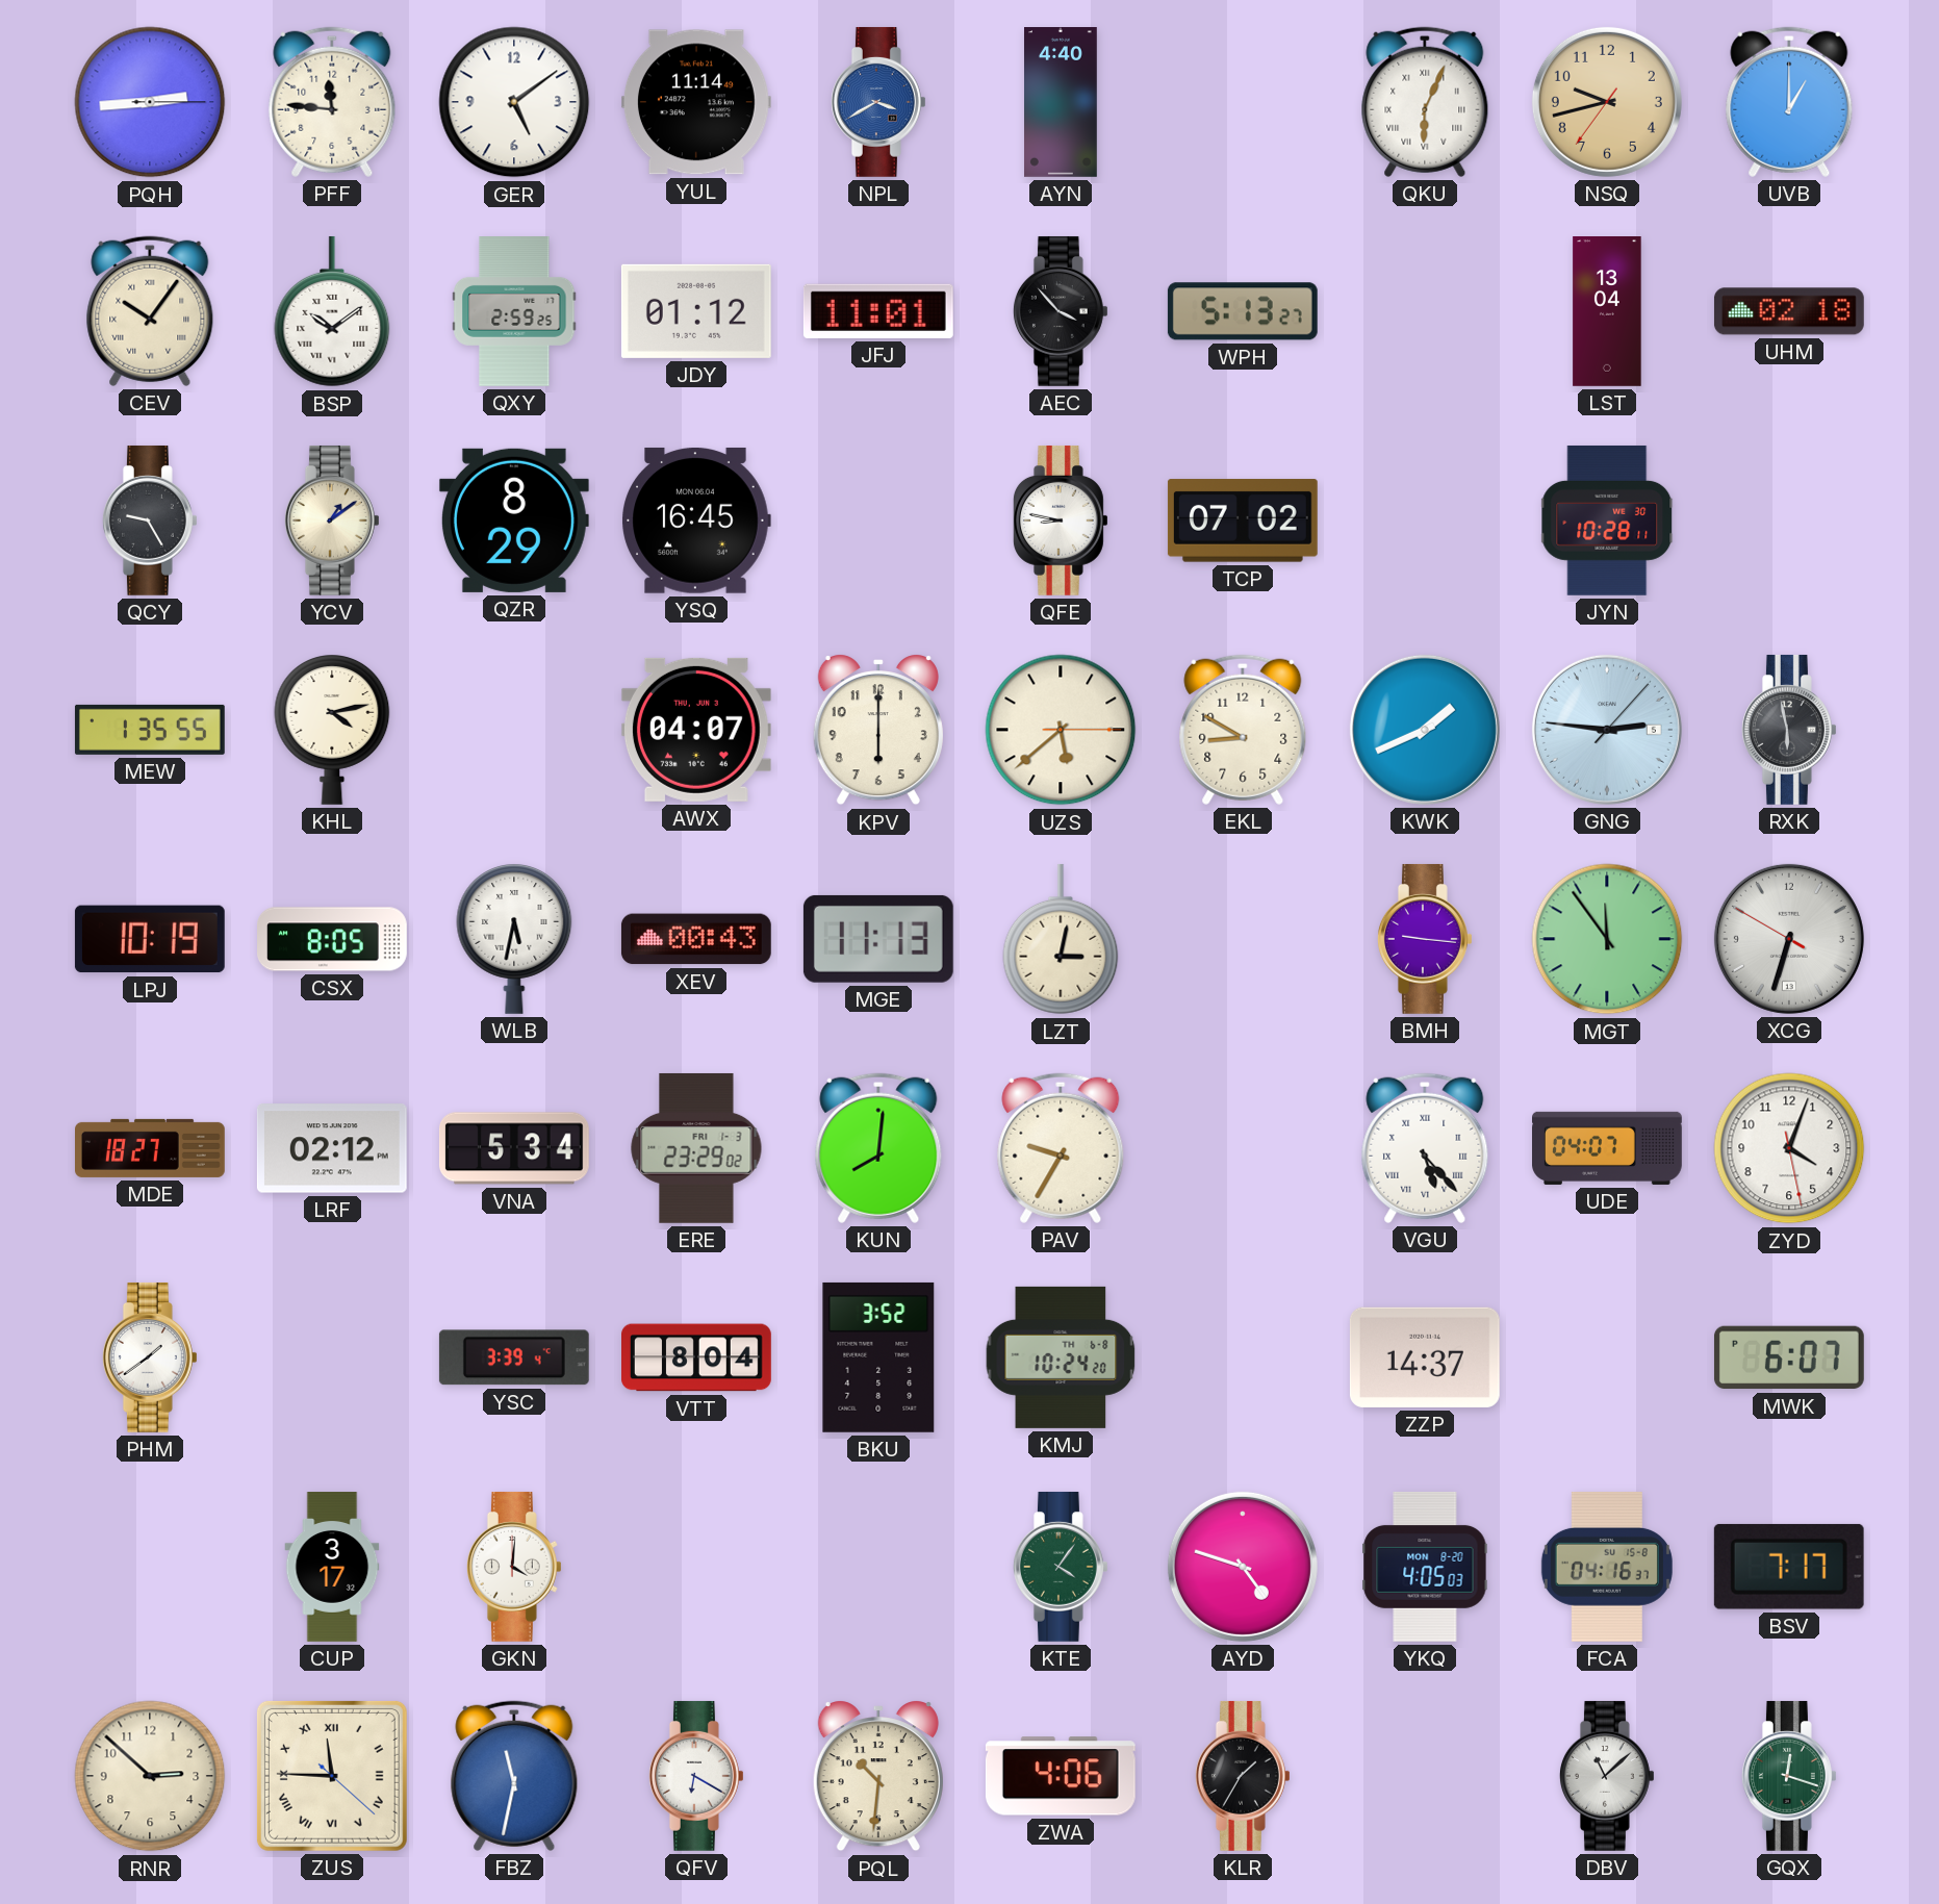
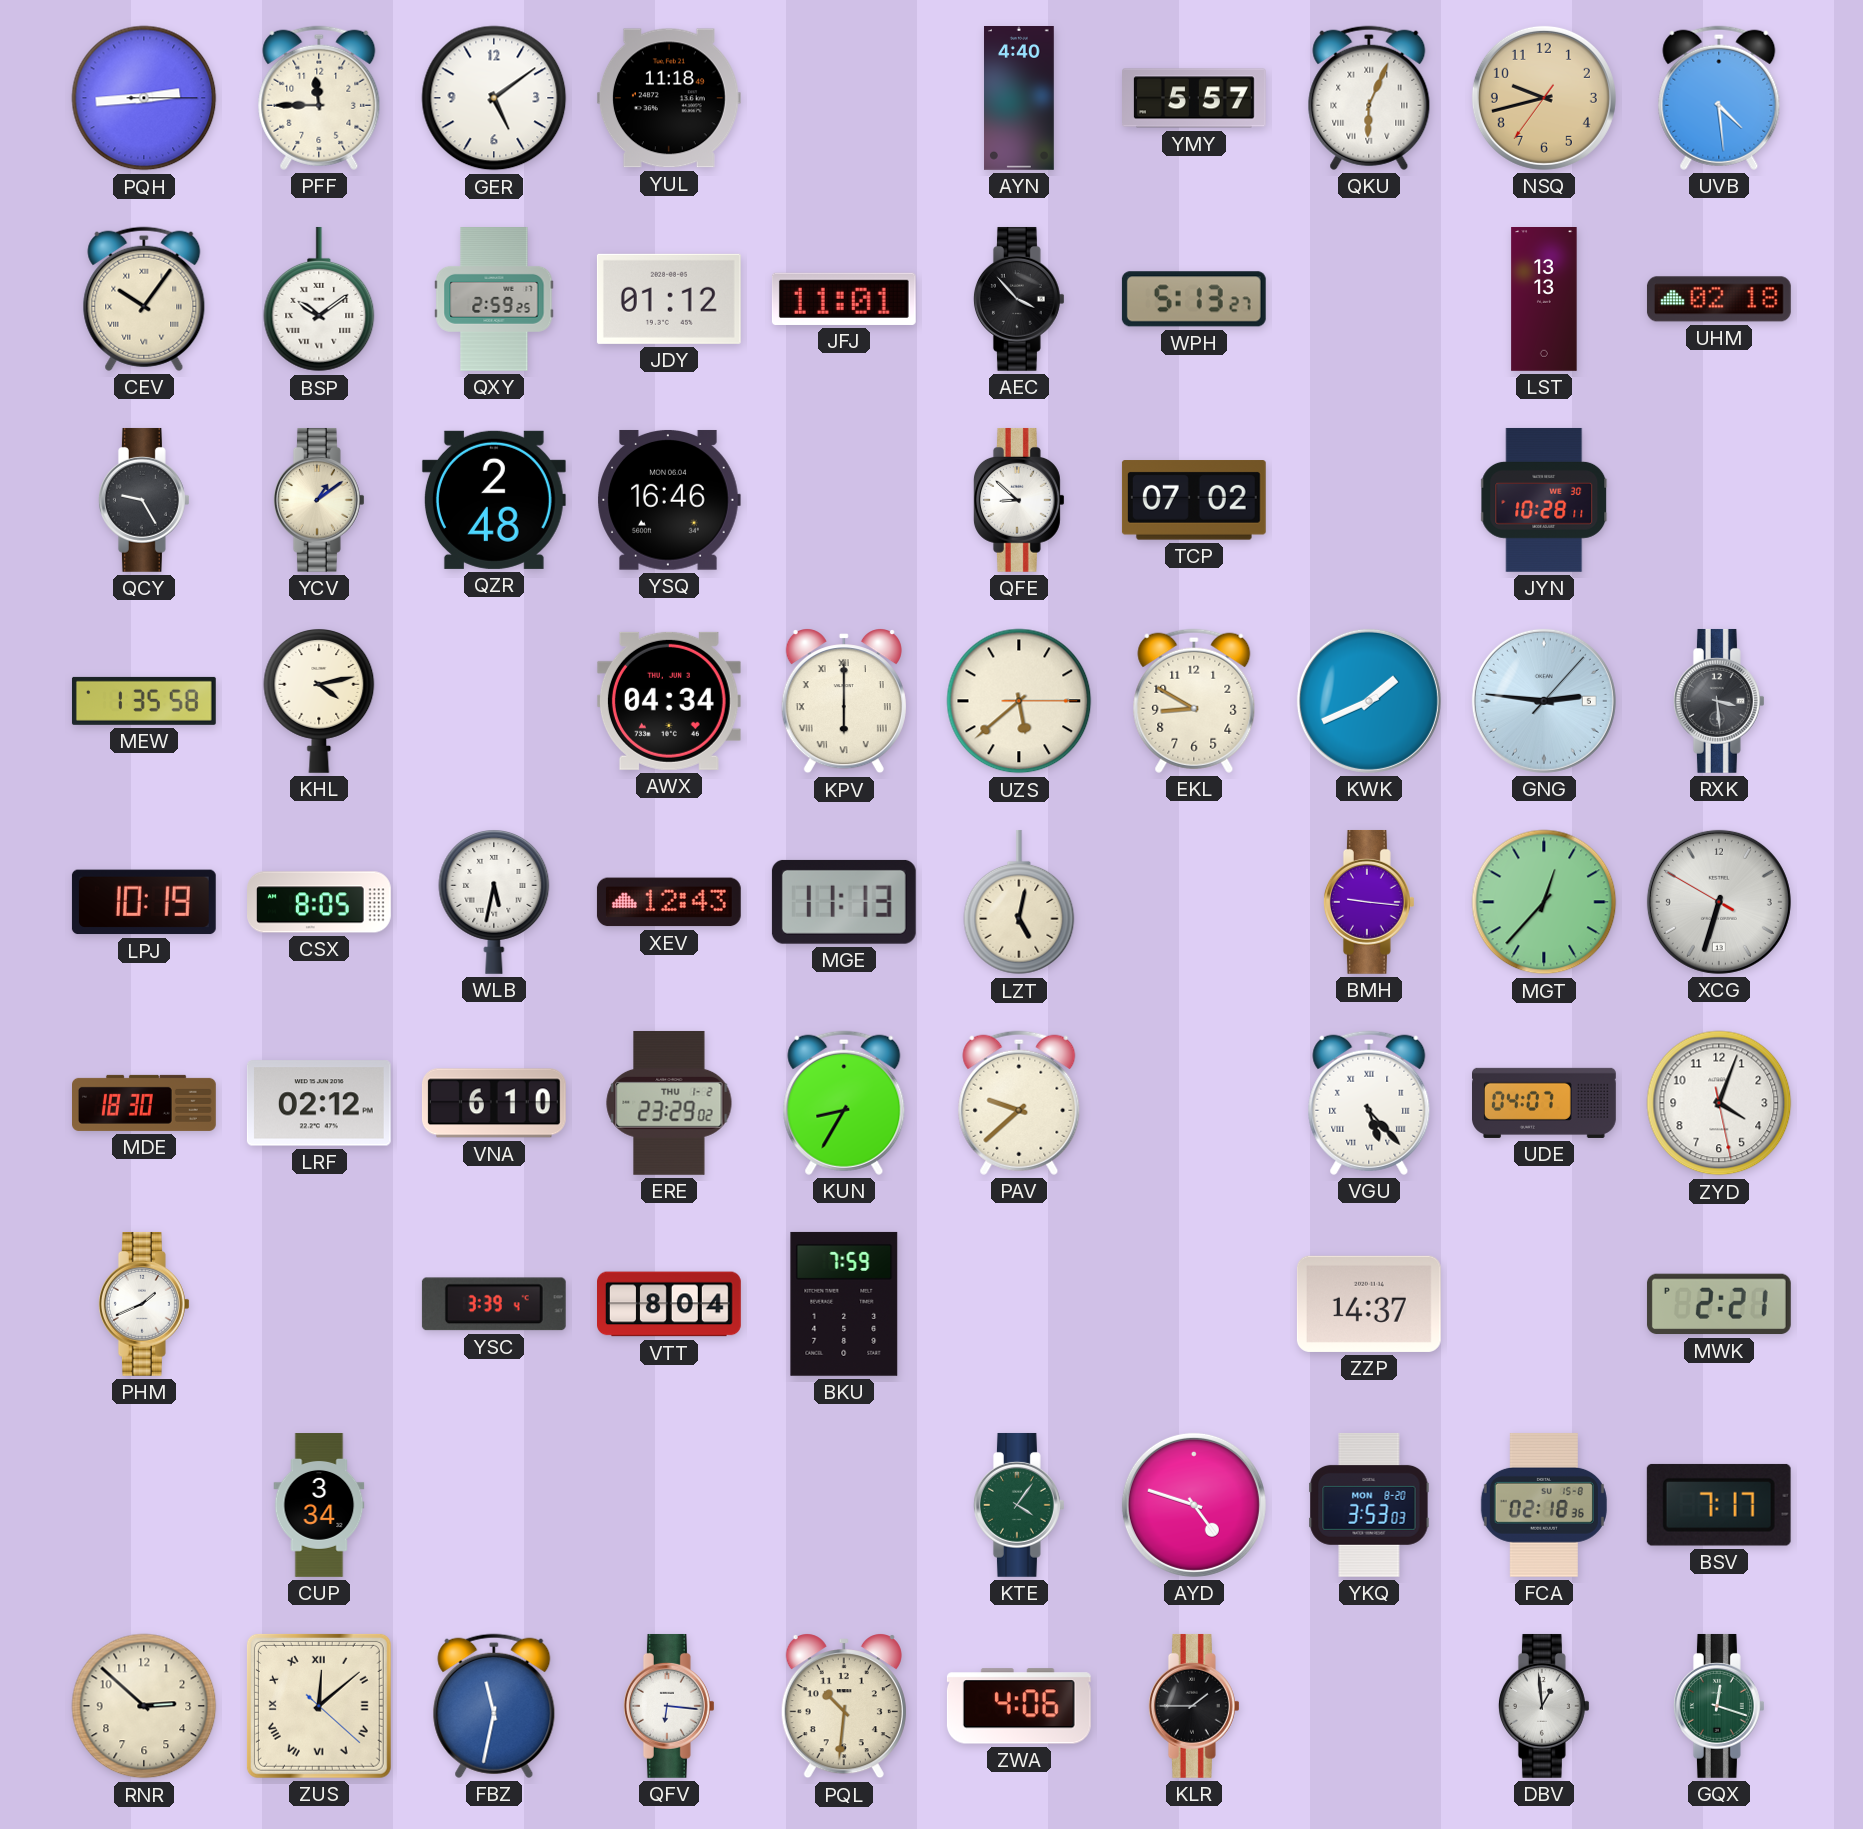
PFF: 11:46 -> 11:45 (319, 98)
YUL: 11:14 -> 11:18 (669, 98)
NPL: 3:40 -> none (878, 102)
YMY: none -> 5:57 (1195, 98)
UVB: 1:00 -> 4:29 (1719, 98)
LST: 13:04 -> 13:13 (1544, 300)
QZR: 8:29 -> 2:48 (494, 500)
YSQ: 16:45 -> 16:46 (669, 500)
QFE: 8:47 -> 8:52 (1019, 500)
MEW: 1:35:55 -> 1:35:58 (144, 701)
AWX: 04:07 -> 04:34 (669, 701)
KPV numerals: Arabic -> Roman (844, 701)
RXK: 5:58 -> 3:29 (1719, 701)
XEV: 00:43 -> 12:43 (669, 902)
LZT: 3:02 -> 5:02 (1019, 902)
MGT: 11:54 -> 12:37 (1544, 902)
MDE: 18:27 -> 18:30 (145, 1103)
VNA: 5:34 -> 6:10 (494, 1103)
ERE date: FRI 1-3 -> THU 1-2 (669, 1103)
KUN: 8:01 -> 8:35 (844, 1103)
PAV: 9:35 -> 9:38 (1019, 1103)
PHM: 1:39 -> 1:41 (144, 1304)
BKU: 3:52 -> 7:59 (844, 1304)
KMJ: 10:24 -> none (1061, 1357)
MWK: 6:07 -> 2:21 (1719, 1304)
CUP: 3:17 -> 3:34 (319, 1505)
GKN: 4:01 -> none (514, 1567)
YKQ: 4:05 -> 3:53 (1369, 1505)
FCA: 04:16 -> 02:18 (1544, 1505)
ZUS: 11:45 -> 12:08 (319, 1706)
QFV: 6:20 -> 6:16 (669, 1706)
KLR: 1:35 -> 1:45 (1194, 1706)
DBV: 11:08 -> 12:59 (1544, 1706)
